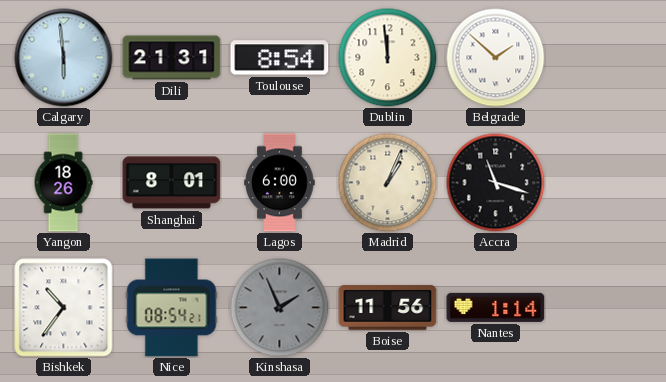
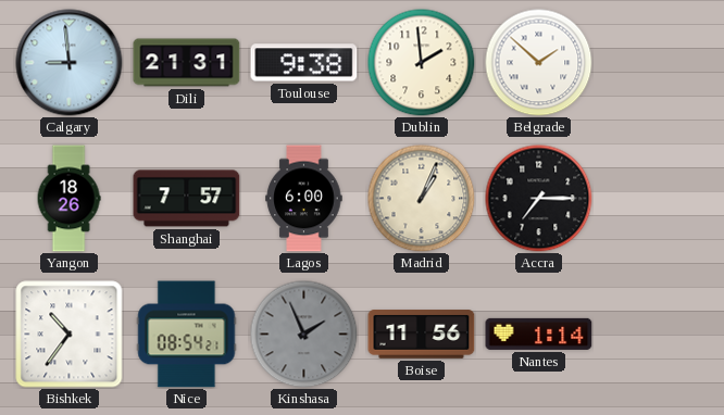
Calgary: 5:59 -> 8:59 (70, 63)
Toulouse: 8:54 -> 9:38 (304, 63)
Dublin: 11:59 -> 1:59 (422, 63)
Shanghai: 8:01 -> 7:57 (187, 199)
Accra: 11:18 -> 7:15 (539, 199)
